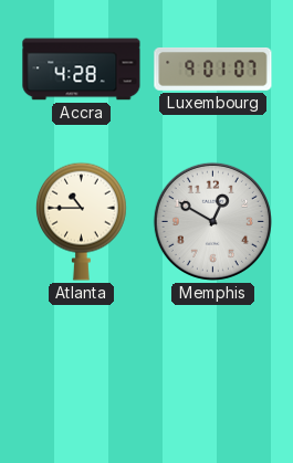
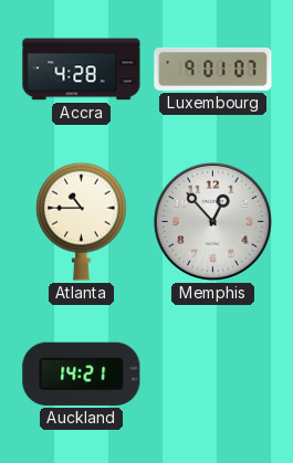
Memphis: 12:50 -> 12:53 (212, 221)
Auckland: none -> 14:21 (82, 373)
